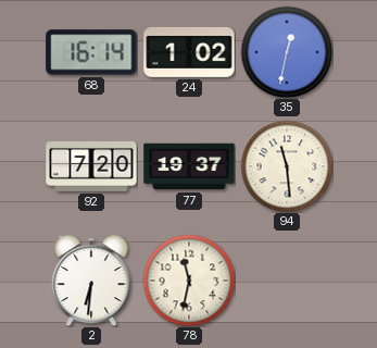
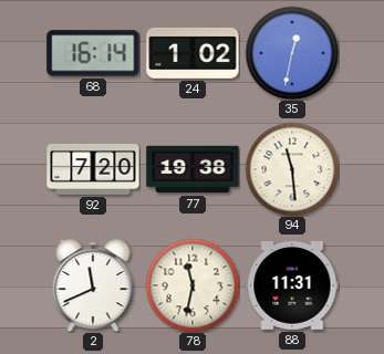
77: 19:37 -> 19:38 (193, 169)
2: 6:31 -> 11:41 (93, 287)
88: none -> 11:31 (292, 287)
